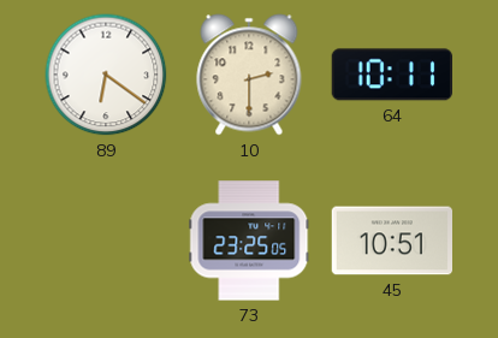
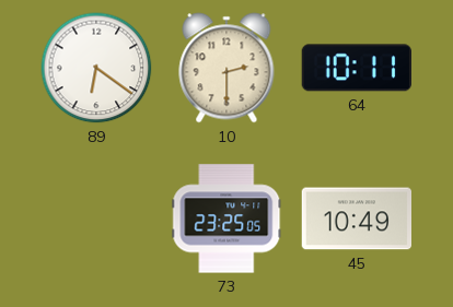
45: 10:51 -> 10:49 (357, 219)
